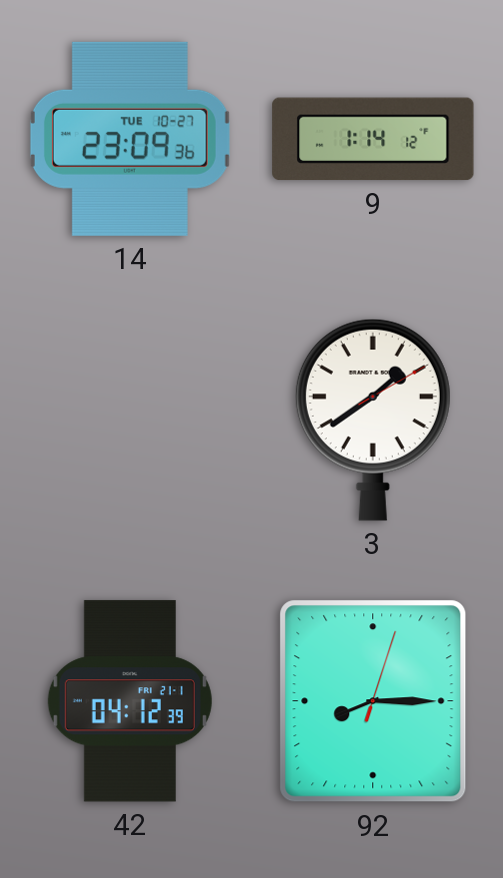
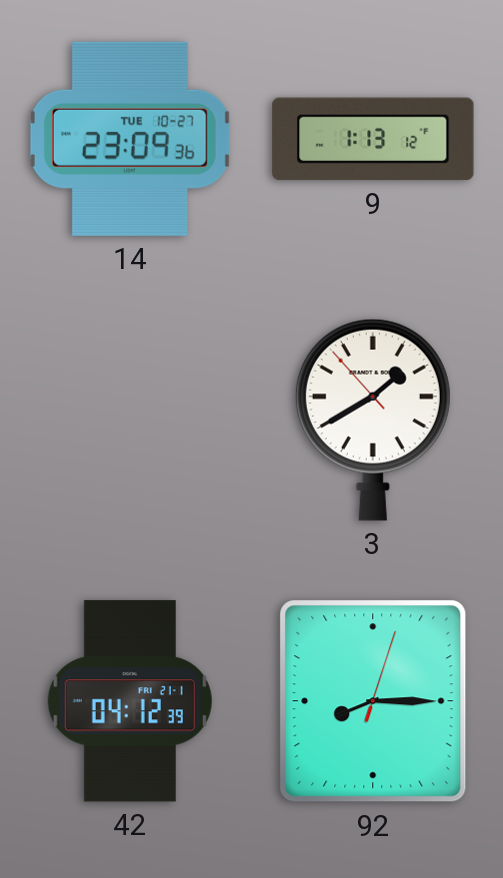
9: 1:14 -> 1:13 (373, 139)
3: 1:39:10 -> 1:39:53 (373, 420)
